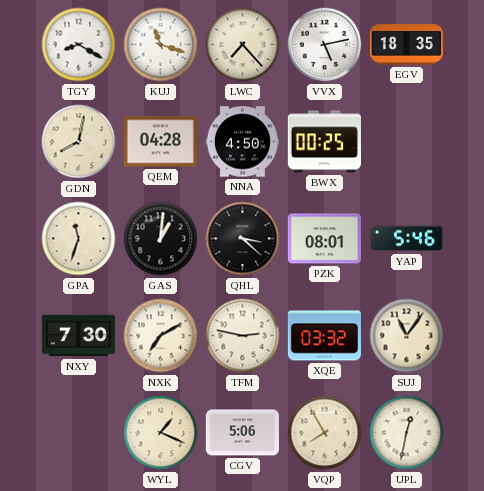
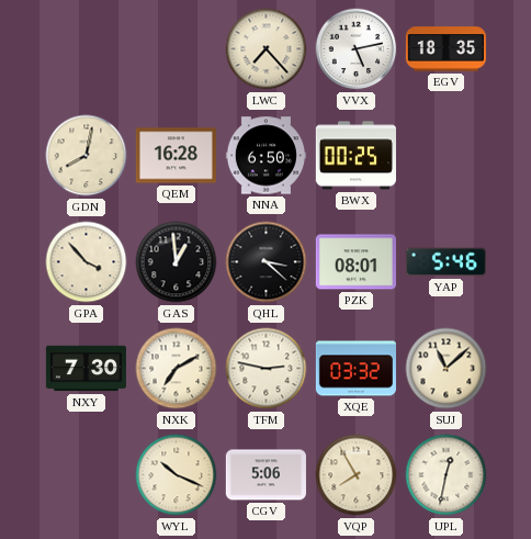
TGY: 8:20 -> none (79, 45)
KUJ: 11:18 -> none (161, 45)
QEM: 04:28 -> 16:28 (176, 156)
NNA: 4:50 -> 6:50 (265, 156)
GPA: 11:33 -> 3:53 (87, 262)
GAS: 1:01 -> 12:59 (177, 262)
SUJ: 11:06 -> 11:08 (447, 369)
WYL: 1:19 -> 10:19 (177, 475)
